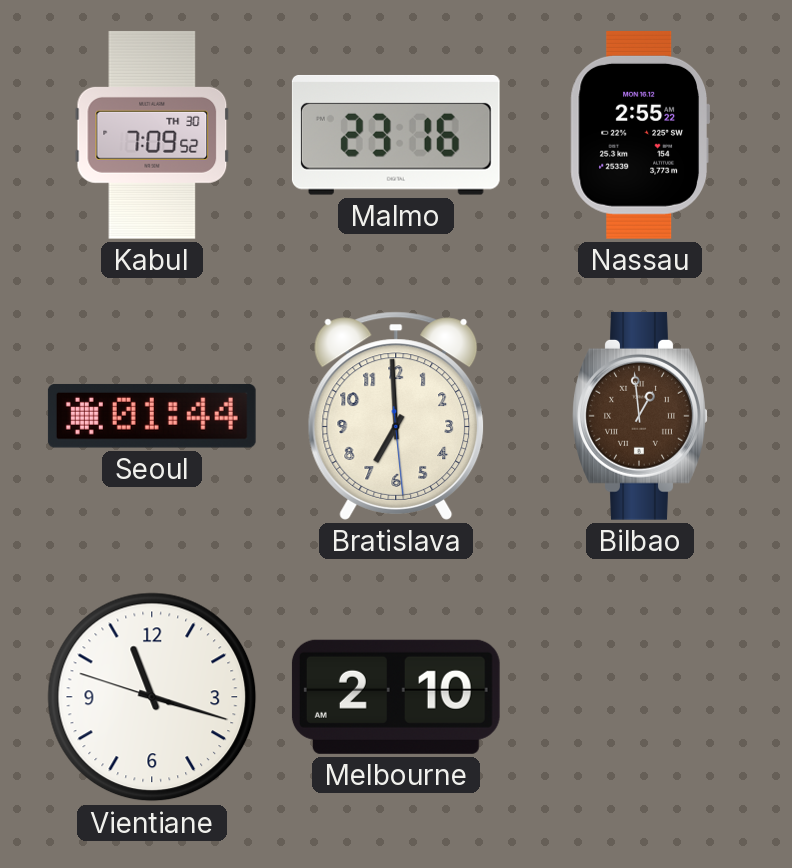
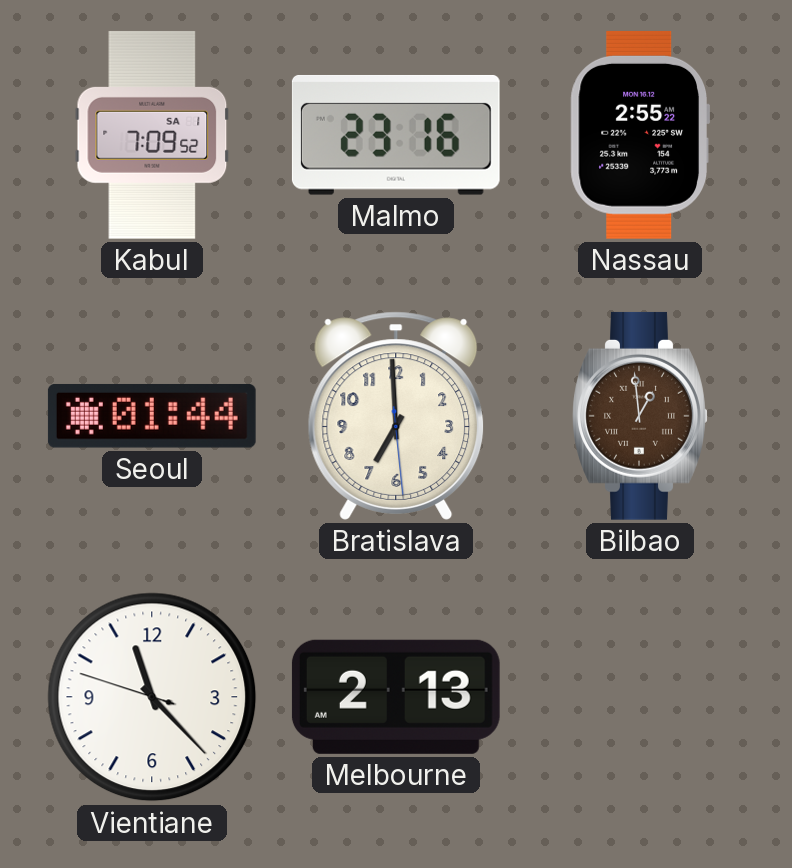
Kabul date: TH 30 -> SA 1 (152, 135)
Vientiane: 11:17 -> 11:22 (152, 697)
Melbourne: 2:10 -> 2:13 (396, 697)
